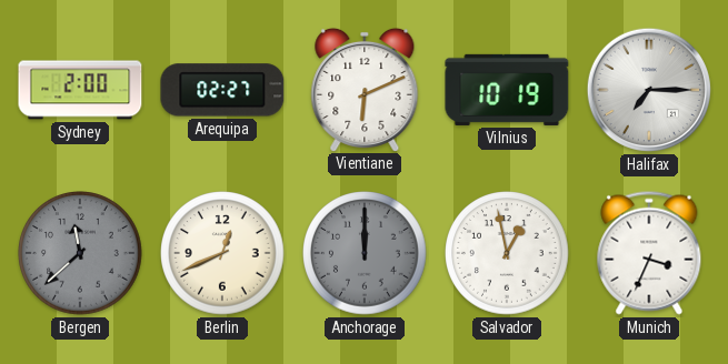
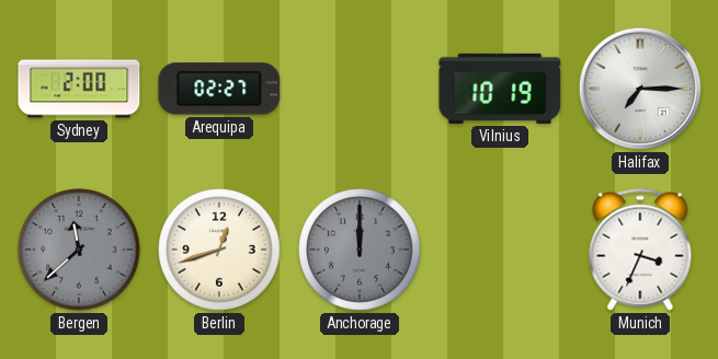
Vientiane: 6:11 -> none (365, 89)
Berlin: 12:41 -> 12:42 (219, 250)
Salvador: 12:58 -> none (507, 253)
